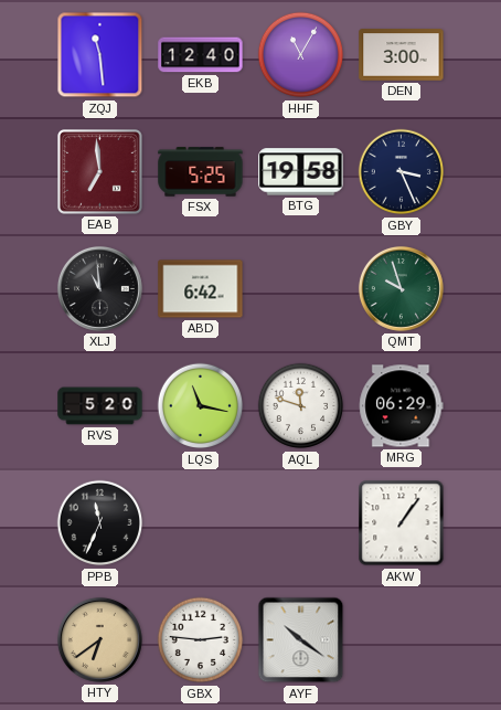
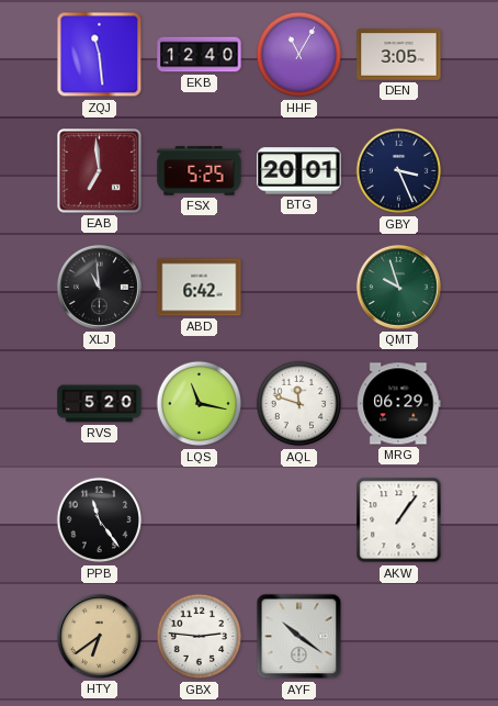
DEN: 3:00 -> 3:05 (399, 55)
BTG: 19:58 -> 20:01 (299, 171)
PPB: 11:34 -> 11:24 (100, 520)
